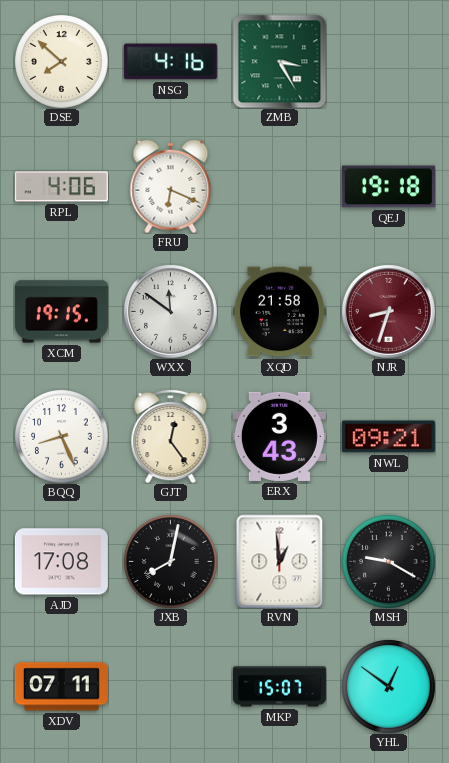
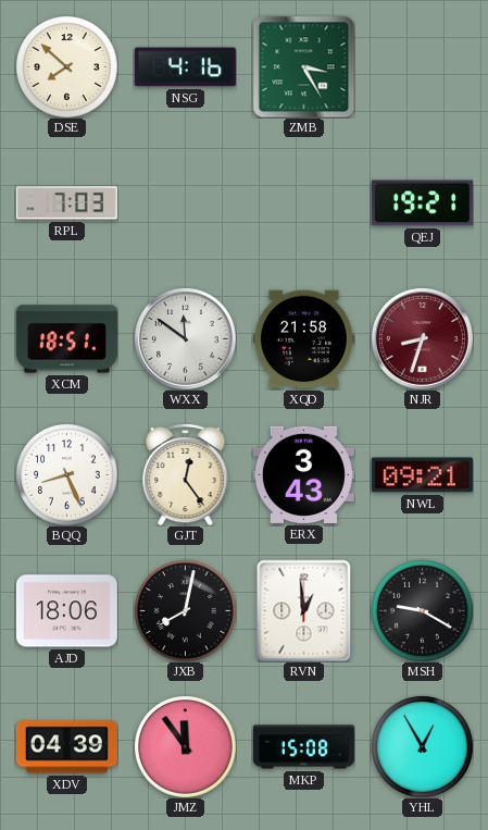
RPL: 4:06 -> 7:03 (66, 203)
FRU: 6:19 -> none (171, 186)
QEJ: 19:18 -> 19:21 (422, 203)
XCM: 19:15 -> 18:51 (66, 339)
AJD: 17:08 -> 18:06 (66, 611)
XDV: 07:11 -> 04:39 (66, 747)
JMZ: none -> 11:54 (186, 747)
MKP: 15:07 -> 15:08 (303, 747)
YHL: 12:51 -> 12:55 (423, 747)
